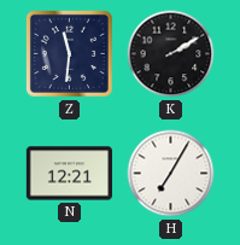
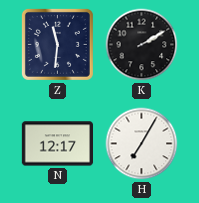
N: 12:21 -> 12:17 (57, 144)
